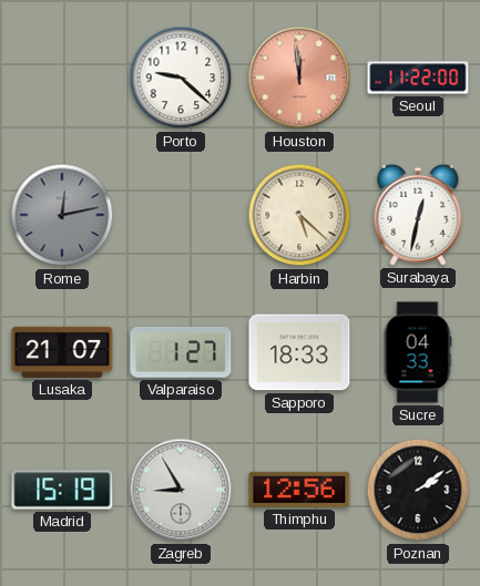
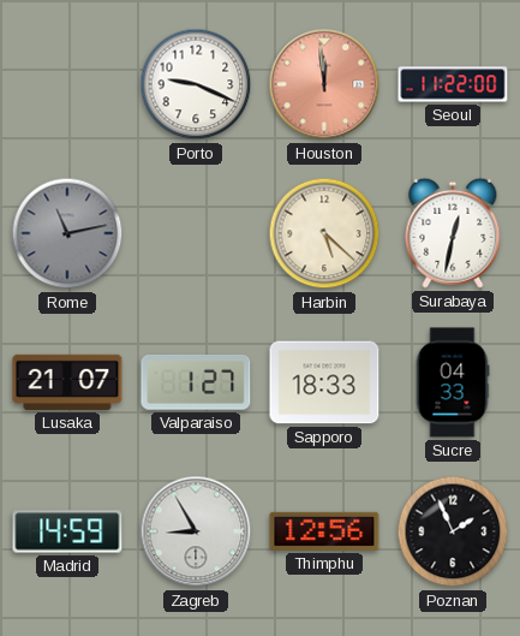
Porto: 9:22 -> 9:19 (196, 84)
Rome: 12:13 -> 11:13 (67, 233)
Madrid: 15:19 -> 14:59 (67, 531)
Poznan: 2:09 -> 1:56 (453, 531)
